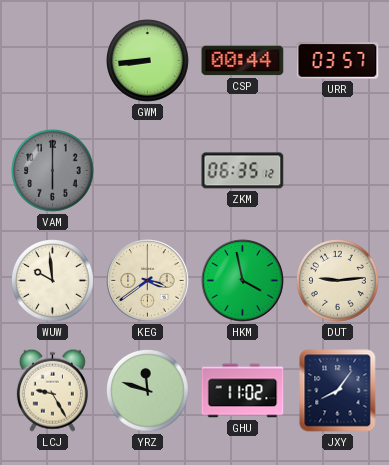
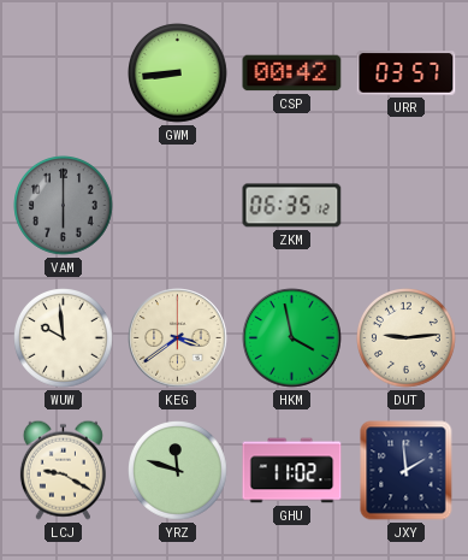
CSP: 00:44 -> 00:42 (292, 73)
LCJ: 9:25 -> 9:20 (63, 470)
JXY: 8:06 -> 1:59 (407, 471)
